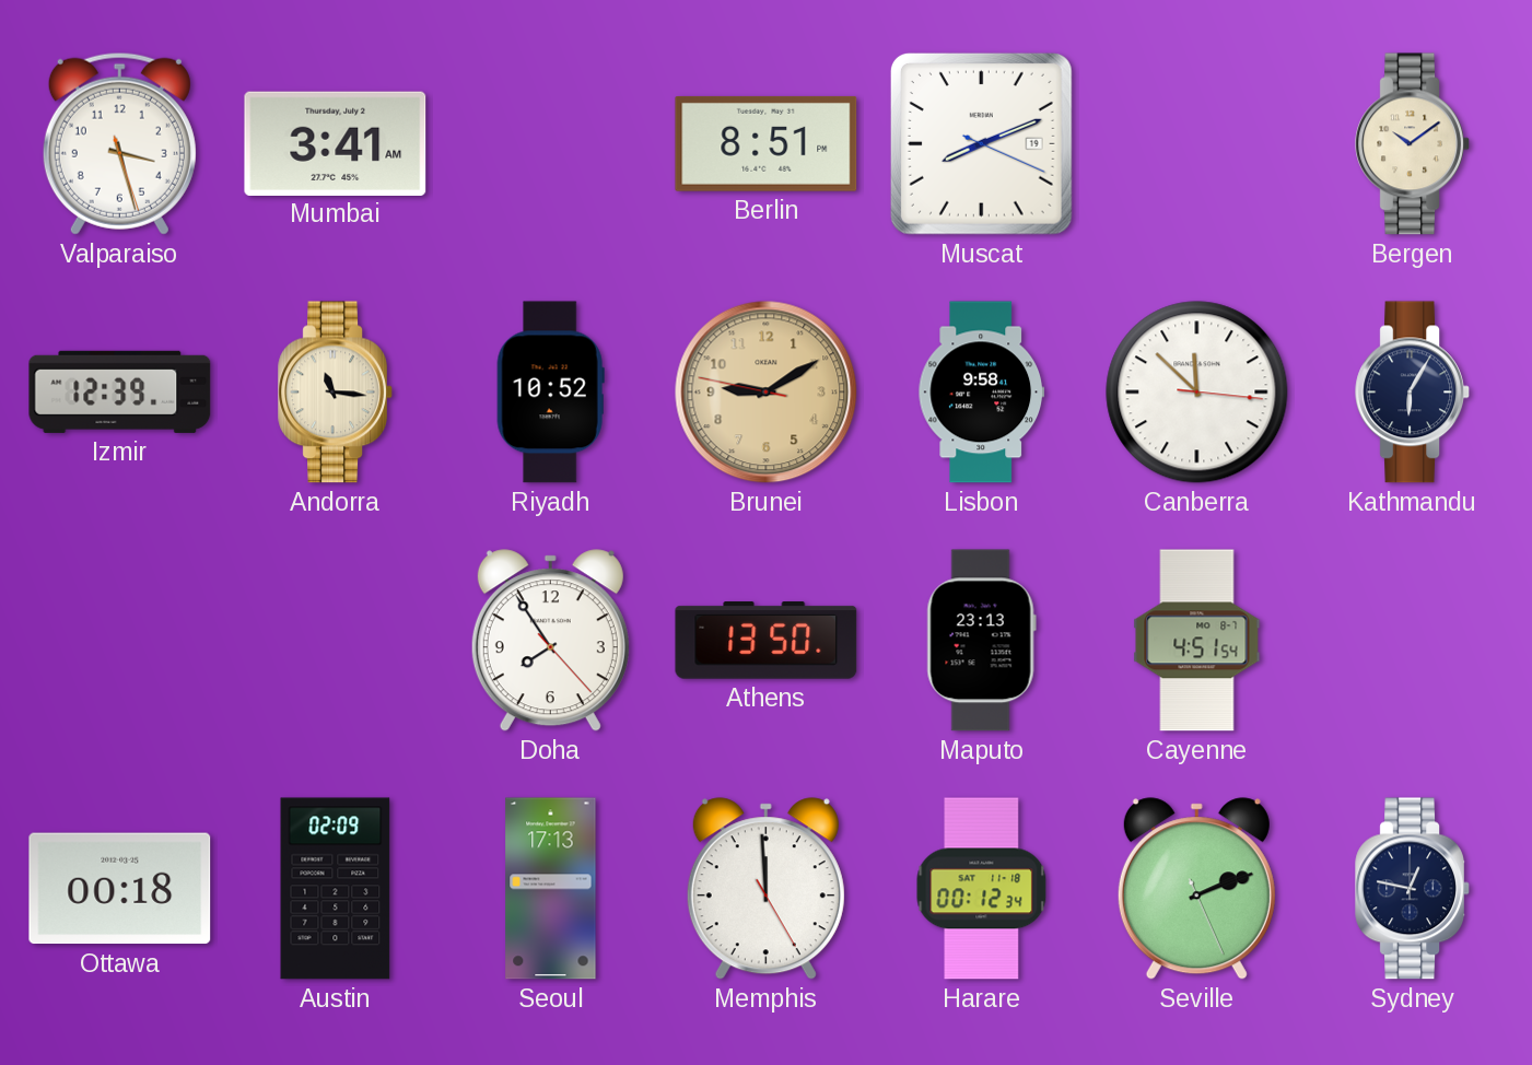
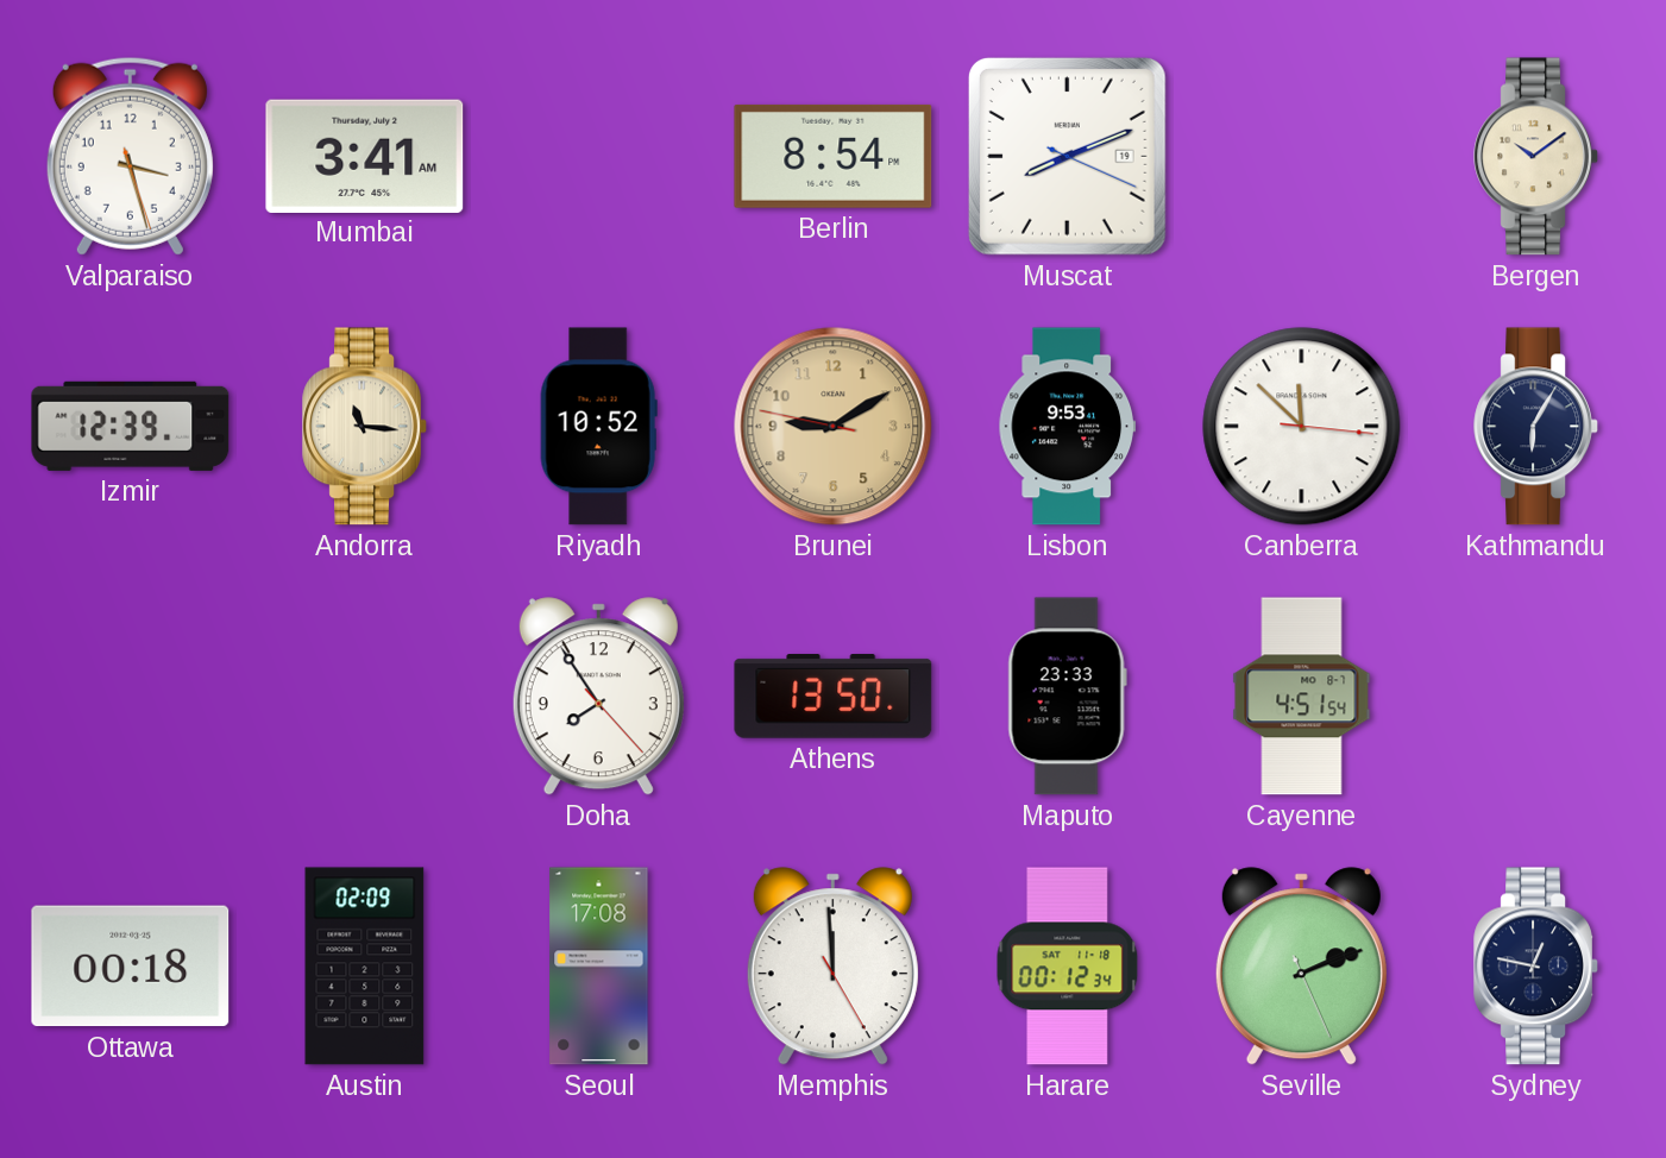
Berlin: 8:51 -> 8:54 (834, 156)
Lisbon: 9:58 -> 9:53 (1068, 427)
Maputo: 23:13 -> 23:33 (1067, 697)
Seoul: 17:13 -> 17:08 (599, 967)
